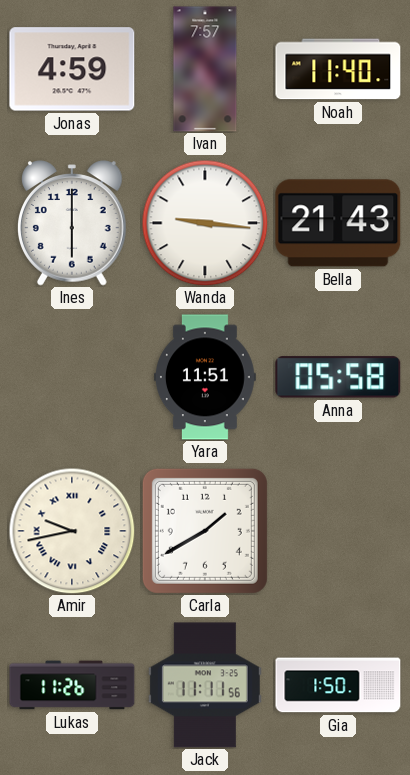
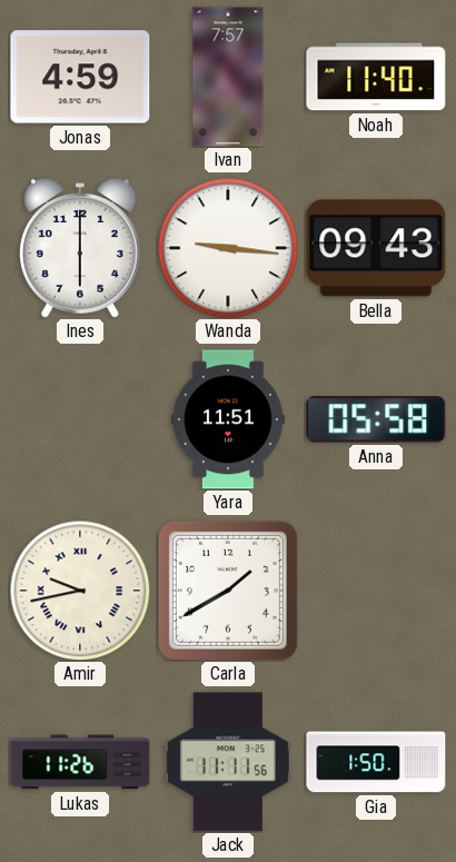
Bella: 21:43 -> 09:43 (376, 248)
